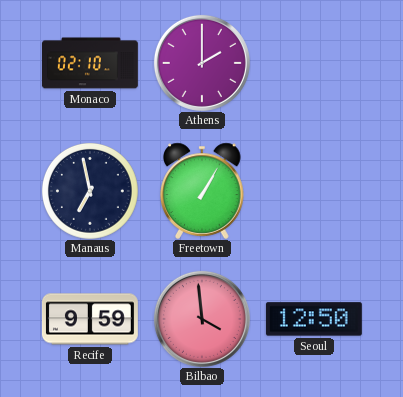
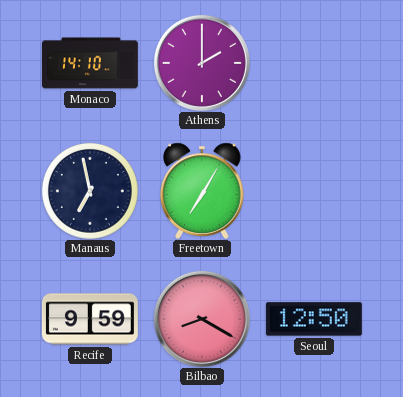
Monaco: 02:10 -> 14:10 (90, 63)
Freetown: 1:05 -> 7:05 (202, 191)
Bilbao: 3:59 -> 8:20 (202, 319)
